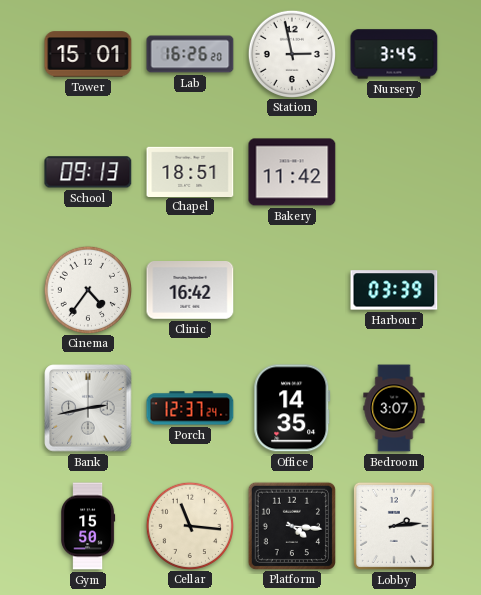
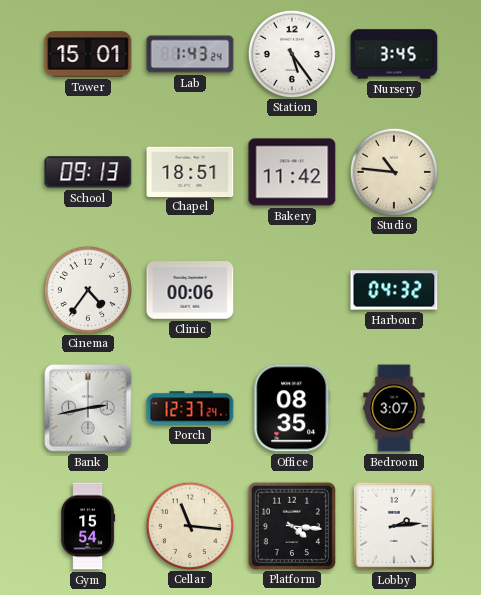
Lab: 16:26 -> 1:43 (190, 54)
Station: 2:58 -> 5:24 (291, 53)
Studio: none -> 10:46 (393, 171)
Clinic: 16:42 -> 00:06 (190, 291)
Harbour: 03:39 -> 04:32 (394, 290)
Office: 14:35 -> 08:35 (292, 408)
Gym: 15:50 -> 15:54 (89, 526)
